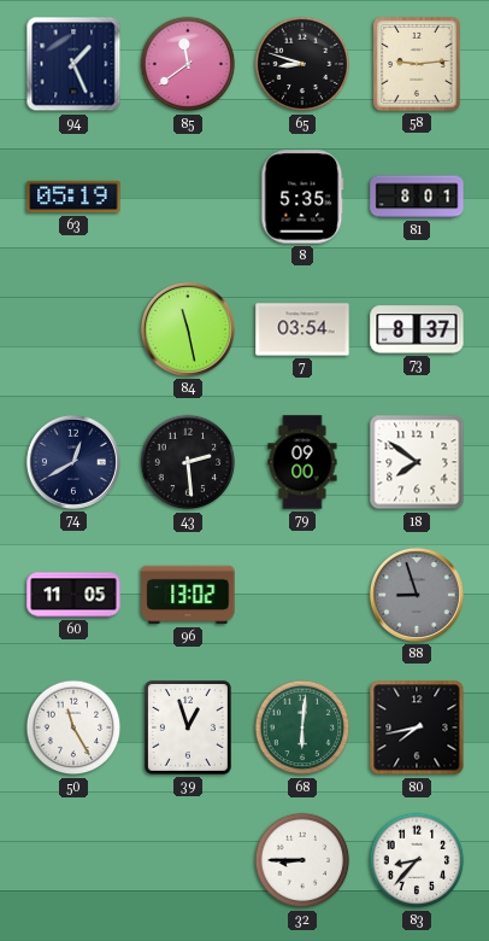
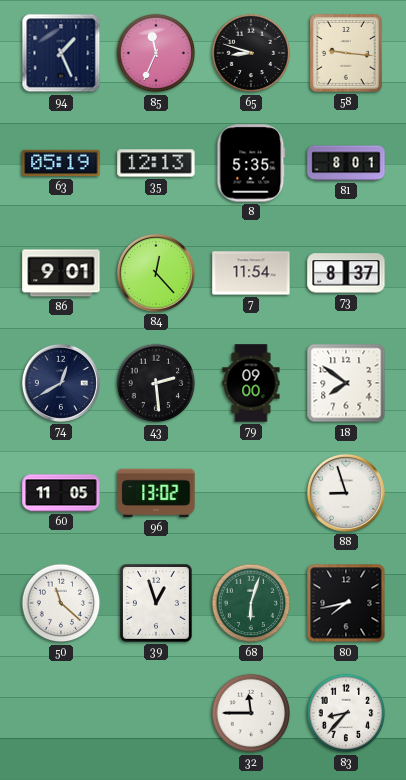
85: 11:39 -> 11:34 (156, 53)
58: 9:14 -> 9:16 (346, 53)
35: none -> 12:13 (156, 163)
86: none -> 9:01 (61, 273)
84: 11:28 -> 12:23 (156, 273)
7: 03:54 -> 11:54 (251, 273)
88 dial: grey -> white (346, 493)
50: 11:25 -> 11:22 (61, 603)
68: 6:01 -> 6:03 (251, 603)
32: 8:45 -> 11:45 (251, 713)
